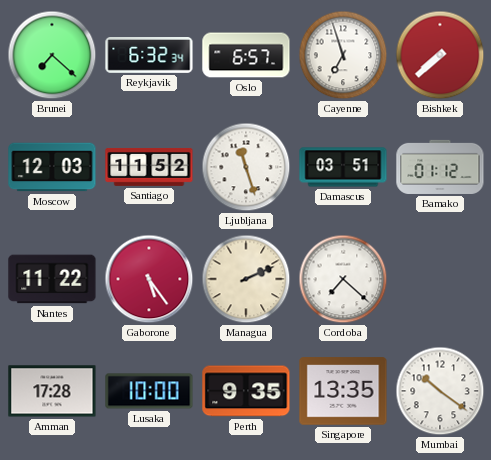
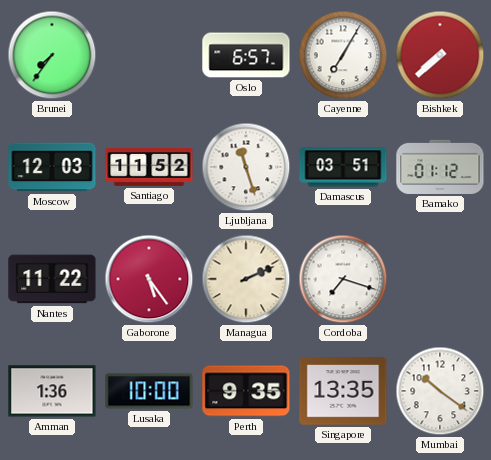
Brunei: 7:22 -> 7:36 (52, 55)
Reykjavik: 6:32 -> none (149, 56)
Cayenne: 6:57 -> 7:05 (343, 55)
Cordoba: 7:22 -> 7:18 (343, 279)
Amman: 17:28 -> 1:36 (52, 391)
